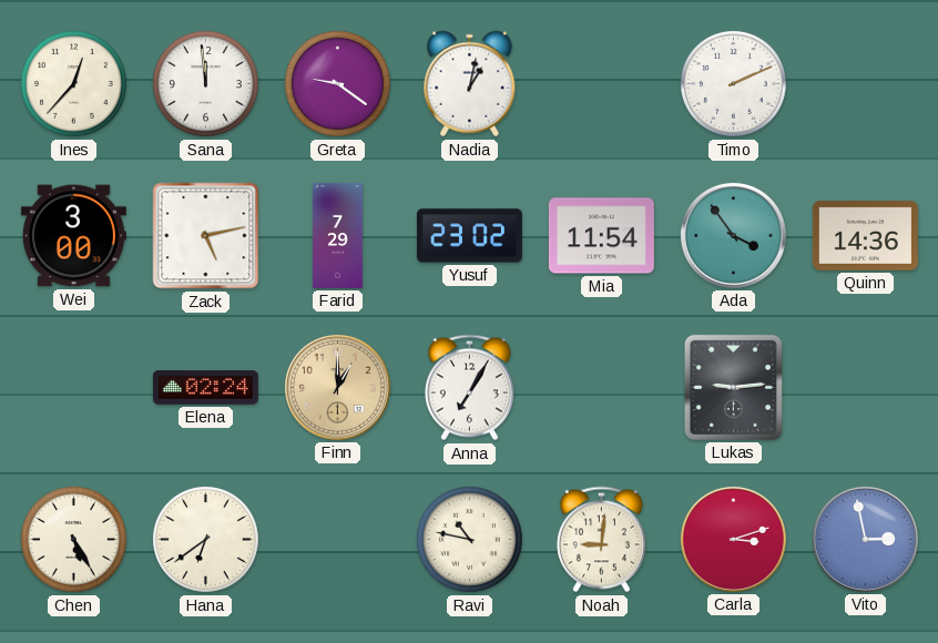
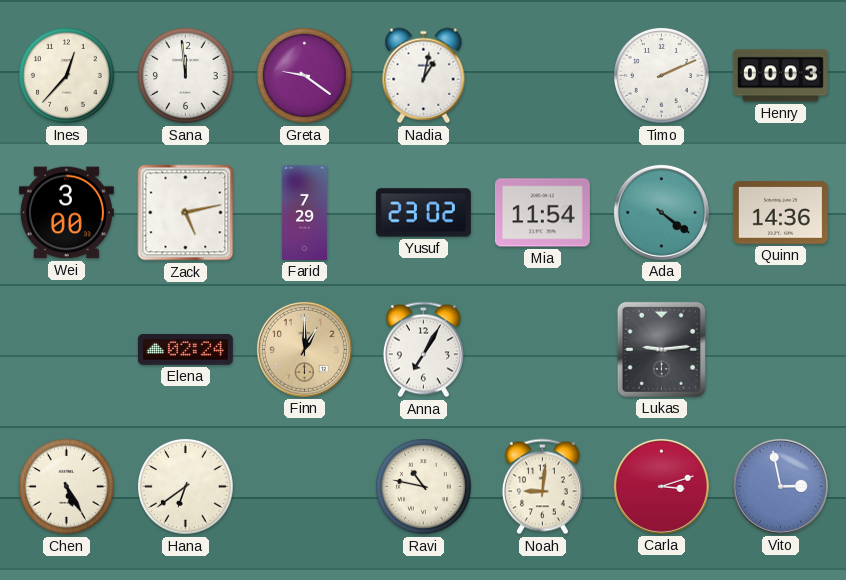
Henry: none -> 00:03 (780, 76)
Ada: 3:54 -> 4:21 (661, 212)
